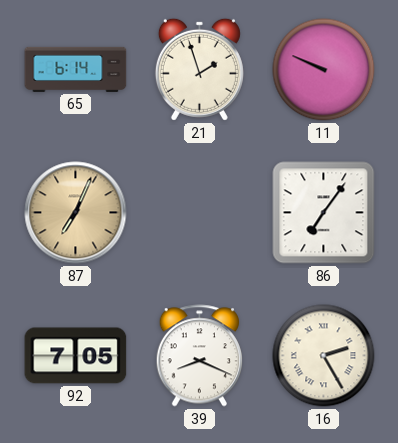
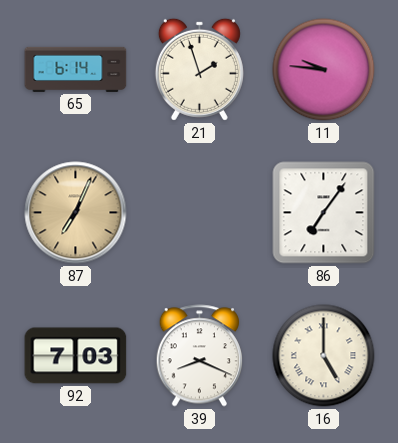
11: 9:49 -> 9:46 (324, 70)
92: 7:05 -> 7:03 (76, 356)
16: 2:25 -> 5:00 (324, 356)
